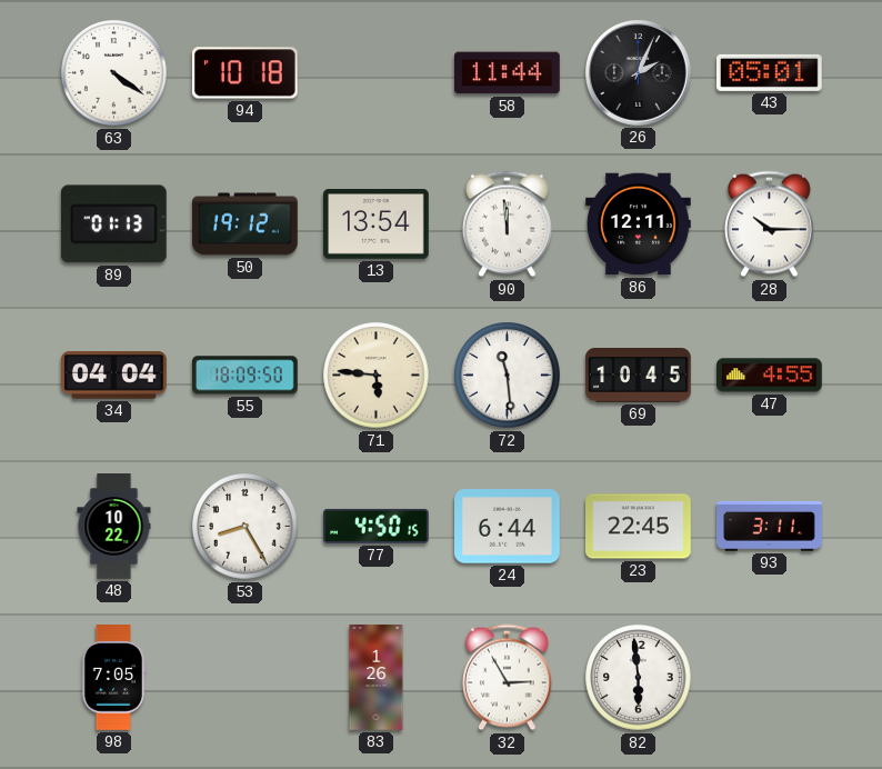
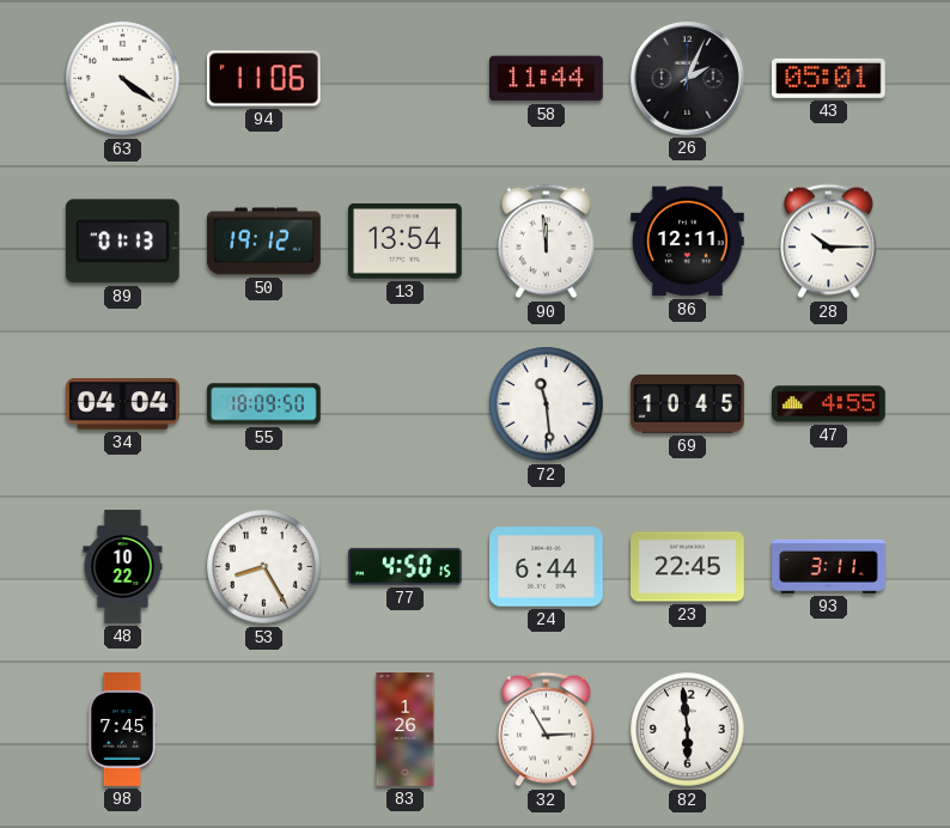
94: 10:18 -> 11:06 (263, 79)
71: 5:46 -> none (377, 376)
98: 7:05 -> 7:45 (122, 730)
